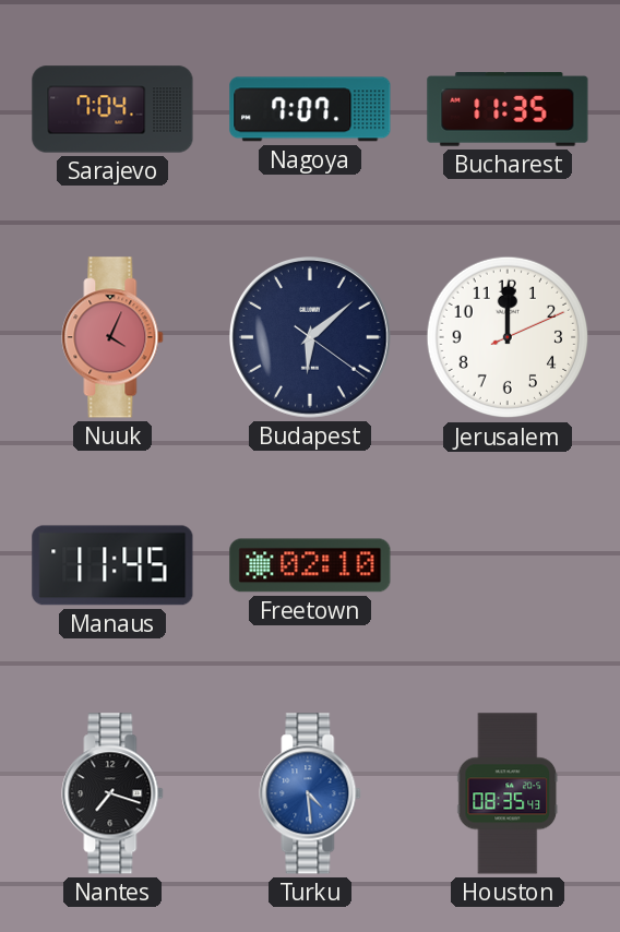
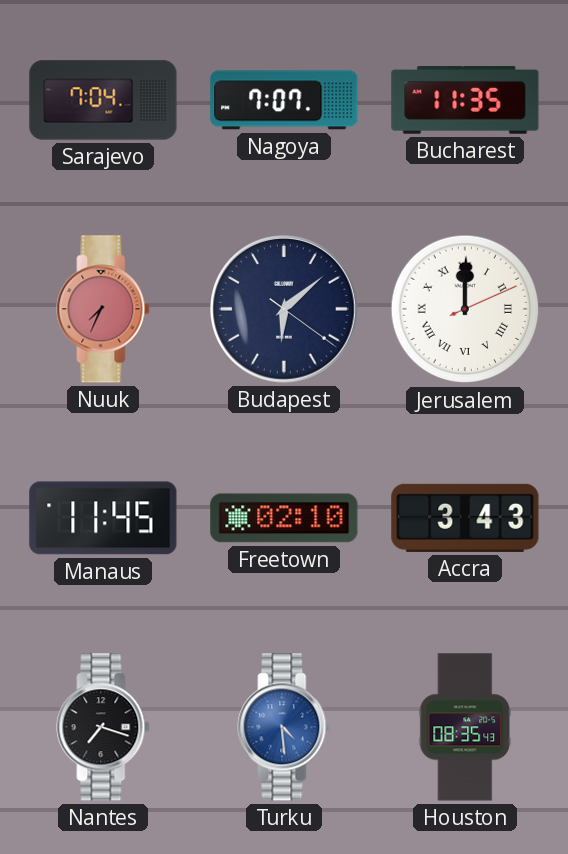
Nuuk: 4:04 -> 7:34 (103, 309)
Jerusalem numerals: Arabic -> Roman (465, 309)
Accra: none -> 3:43 (465, 518)
